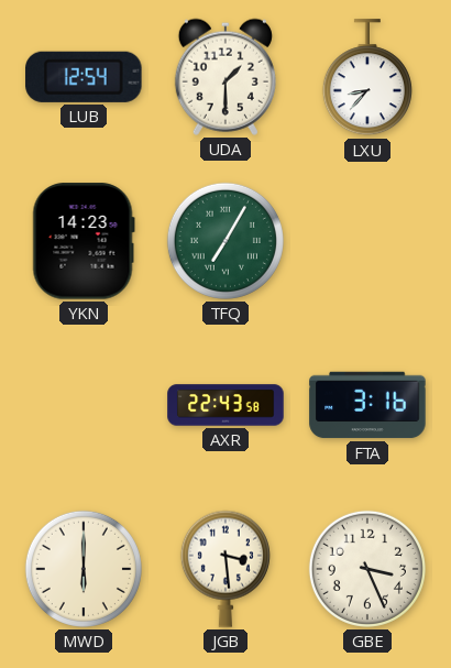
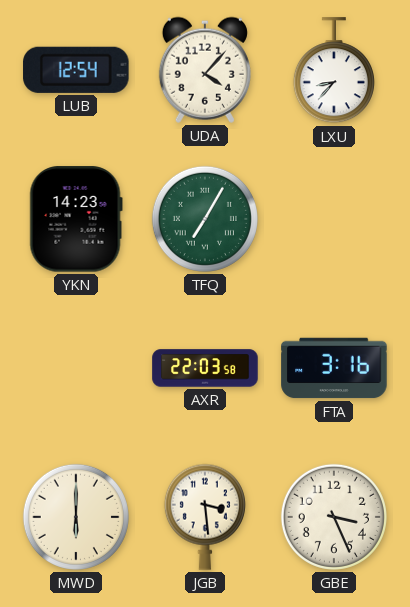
UDA: 1:30 -> 4:07 (205, 70)
AXR: 22:43 -> 22:03 (205, 368)
